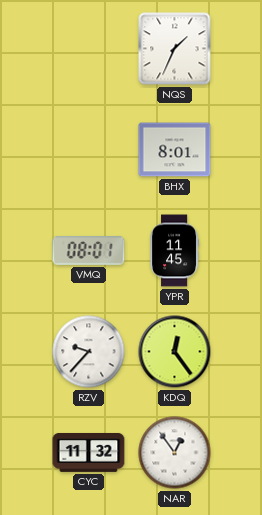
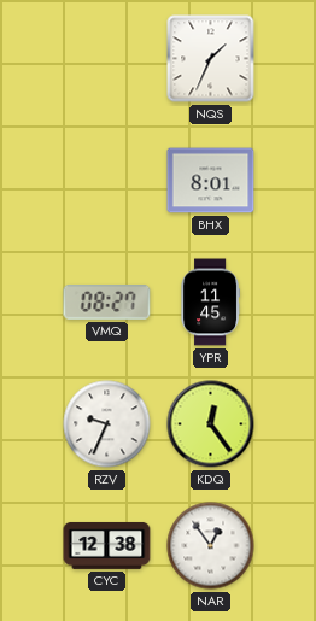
VMQ: 08:01 -> 08:27 (107, 301)
RZV: 9:37 -> 9:34 (107, 424)
CYC: 11:32 -> 12:38 (107, 545)
